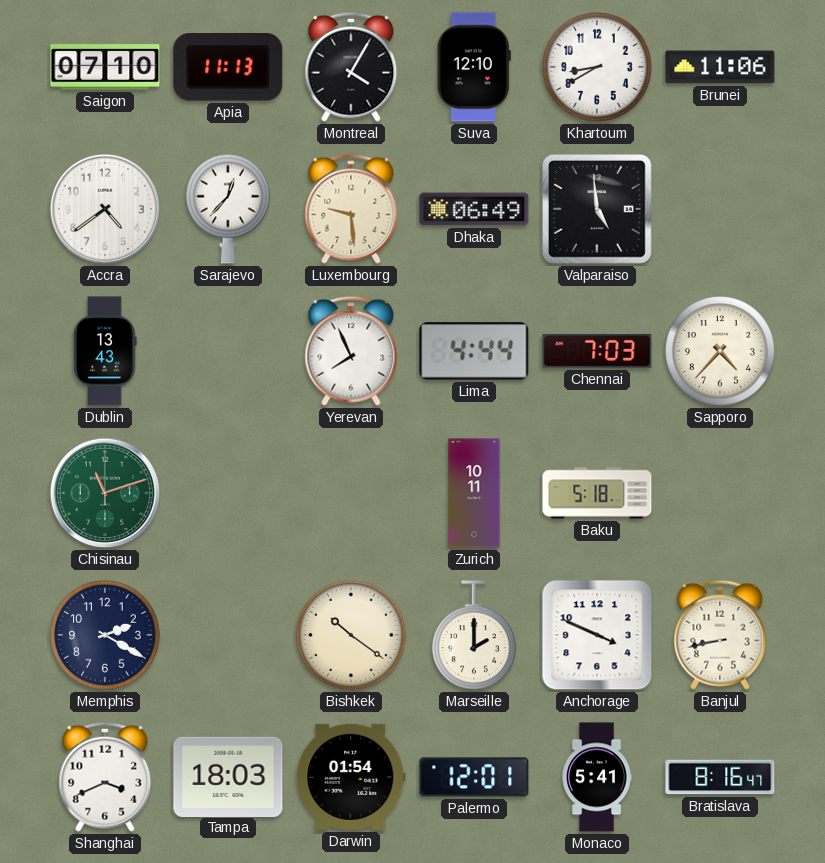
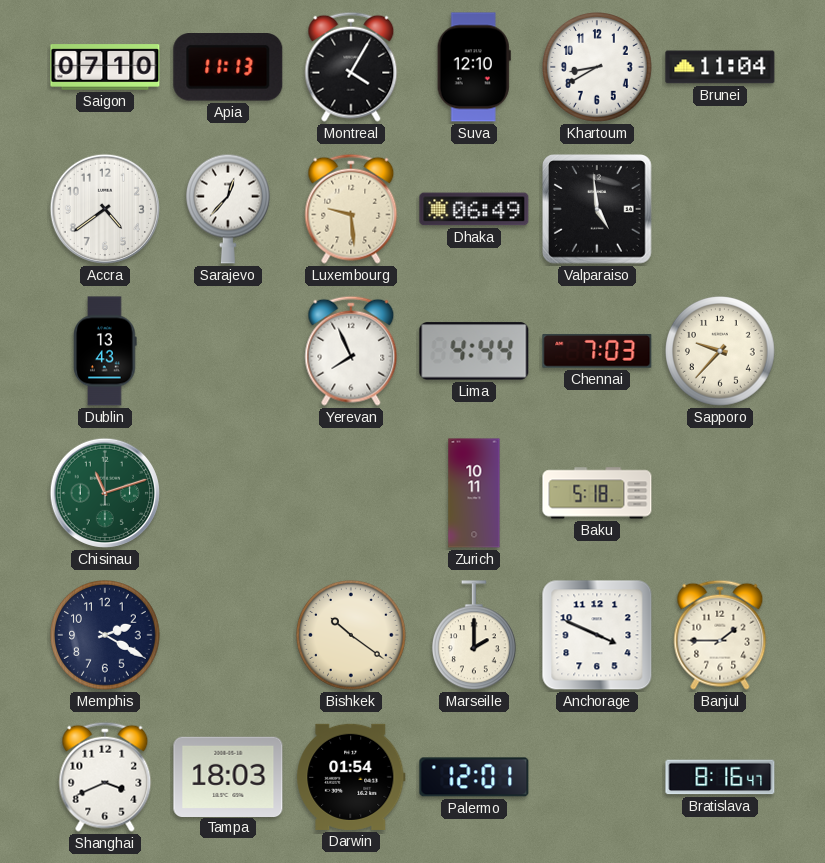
Brunei: 11:06 -> 11:04 (720, 67)
Sapporo: 4:37 -> 9:37 (721, 352)
Banjul: 8:43 -> 1:45 (720, 635)
Monaco: 5:41 -> none (597, 777)
